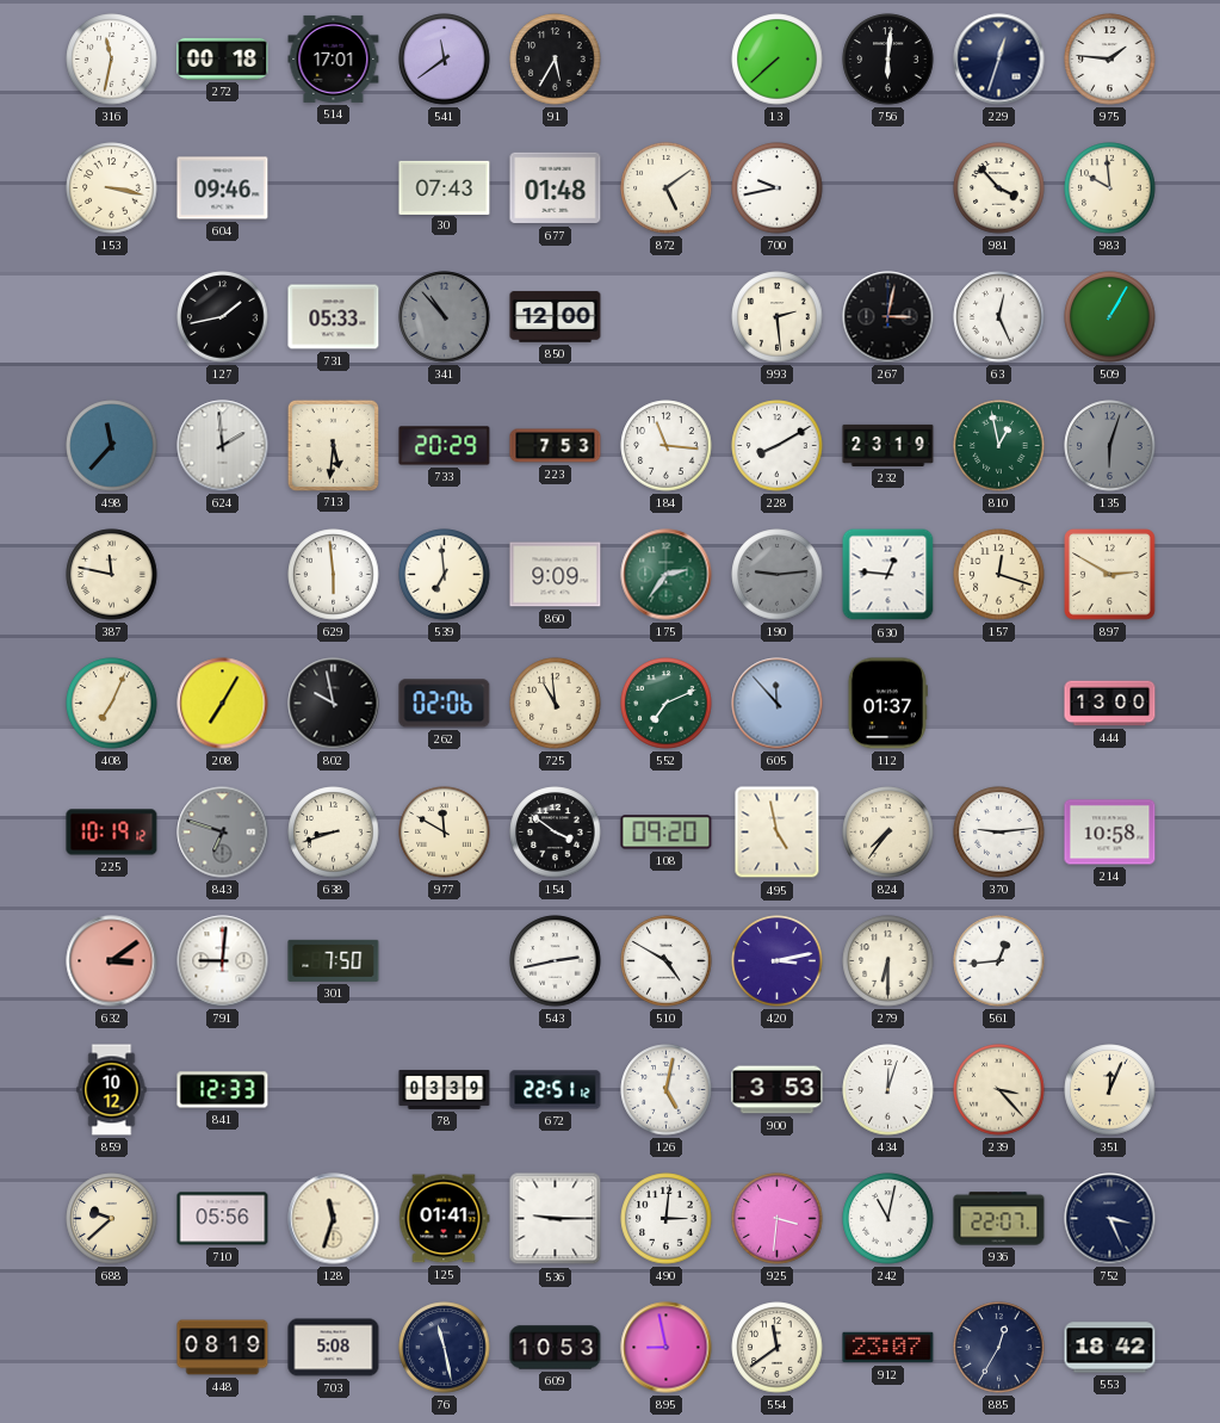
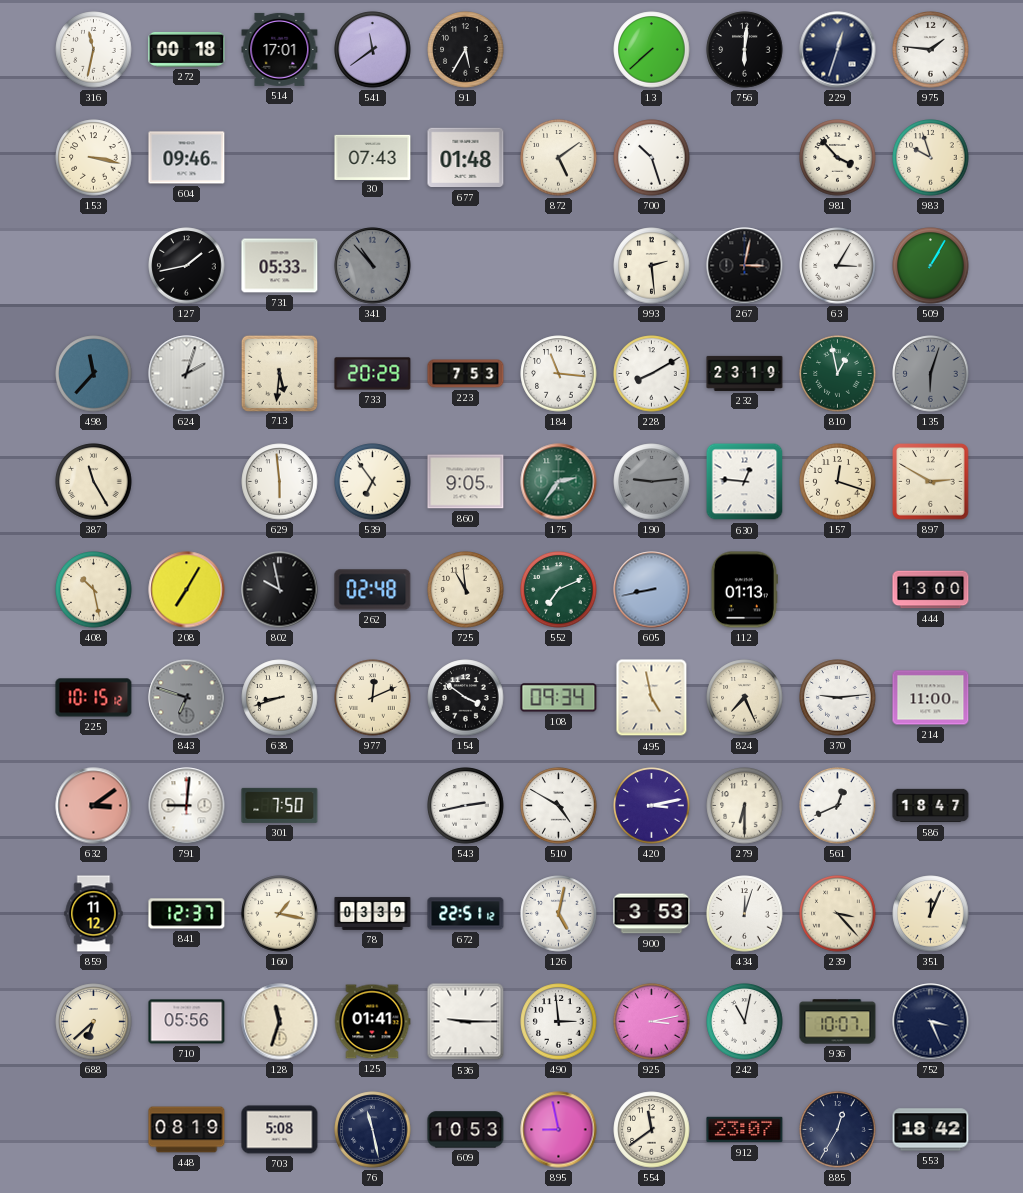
700: 9:43 -> 10:27 (652, 158)
983: 9:59 -> 9:57 (931, 158)
850: 12:00 -> none (556, 317)
63: 12:26 -> 3:05 (838, 266)
624: 1:59 -> 2:03 (187, 374)
387: 11:47 -> 11:25 (94, 482)
539: 6:59 -> 6:54 (373, 482)
860: 9:09 -> 9:05 (466, 482)
408: 7:04 -> 10:28 (94, 590)
262: 02:06 -> 02:48 (373, 590)
605: 11:53 -> 8:43 (652, 590)
112: 01:37 -> 01:13 (744, 590)
225: 10:19 -> 10:15 (94, 698)
977: 11:50 -> 12:11 (373, 698)
108: 09:20 -> 09:34 (559, 698)
824: 7:36 -> 7:26 (745, 698)
214: 10:58 -> 11:00 (931, 698)
561: 12:44 -> 12:41 (838, 806)
586: none -> 18:47 (931, 806)
859: 10:12 -> 11:12 (94, 914)
841: 12:33 -> 12:37 (187, 914)
160: none -> 1:17 (280, 914)
688: 9:38 -> 6:38 (94, 1022)
490: 3:01 -> 2:59 (559, 1022)
925: 3:31 -> 3:13 (652, 1022)
936: 22:07 -> 10:07 (838, 1022)
